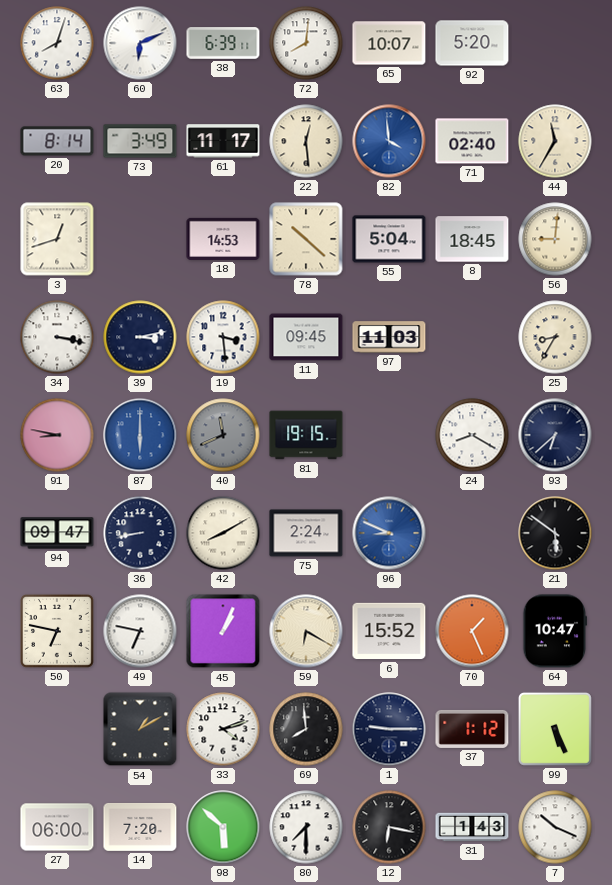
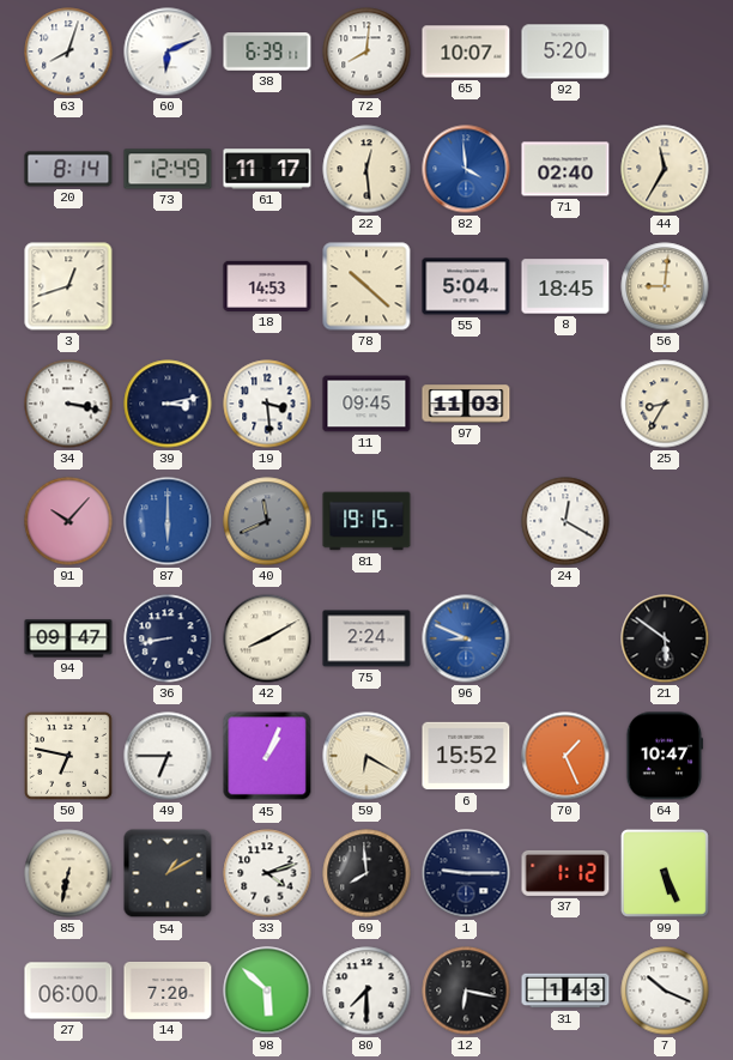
73: 3:49 -> 12:49 (168, 169)
91: 8:47 -> 10:07 (68, 521)
24: 8:20 -> 12:20 (565, 521)
93: 6:38 -> none (555, 435)
49: 6:47 -> 6:45 (168, 756)
85: none -> 6:32 (68, 873)
